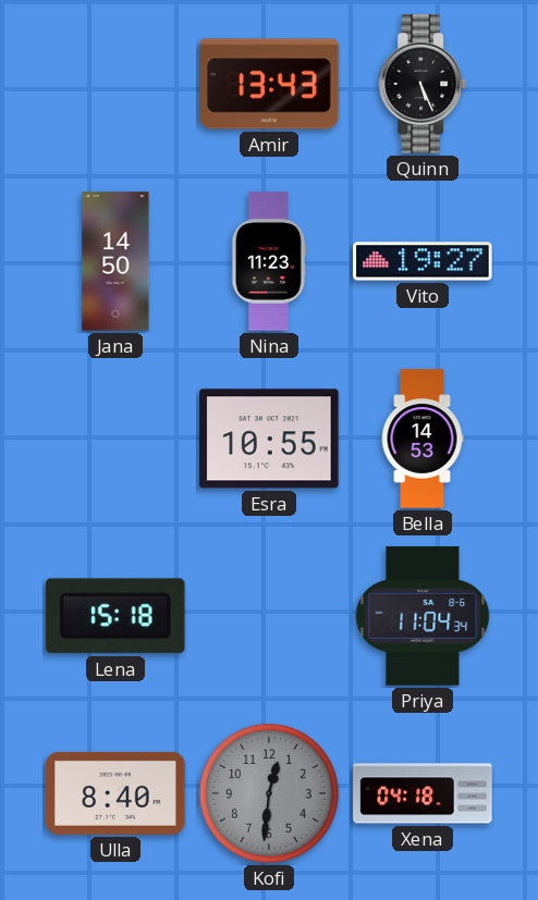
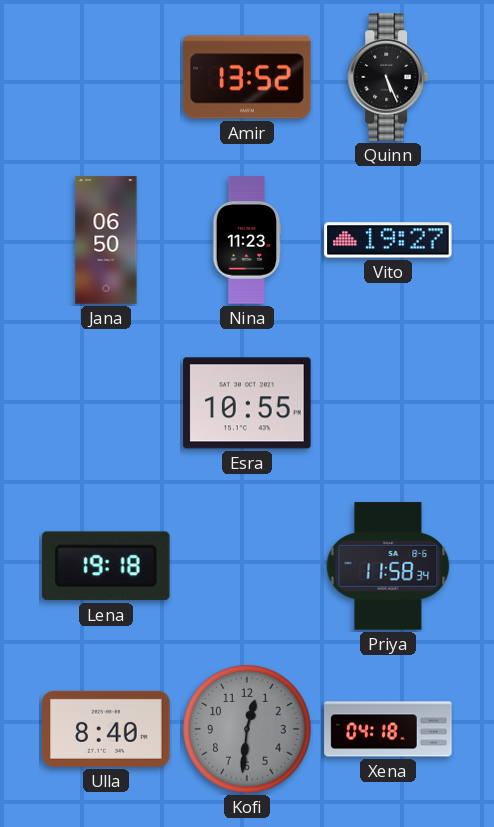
Amir: 13:43 -> 13:52 (247, 77)
Jana: 14:50 -> 06:50 (106, 240)
Bella: 14:53 -> none (423, 439)
Lena: 15:18 -> 19:18 (106, 566)
Priya: 11:04 -> 11:58 (388, 566)
